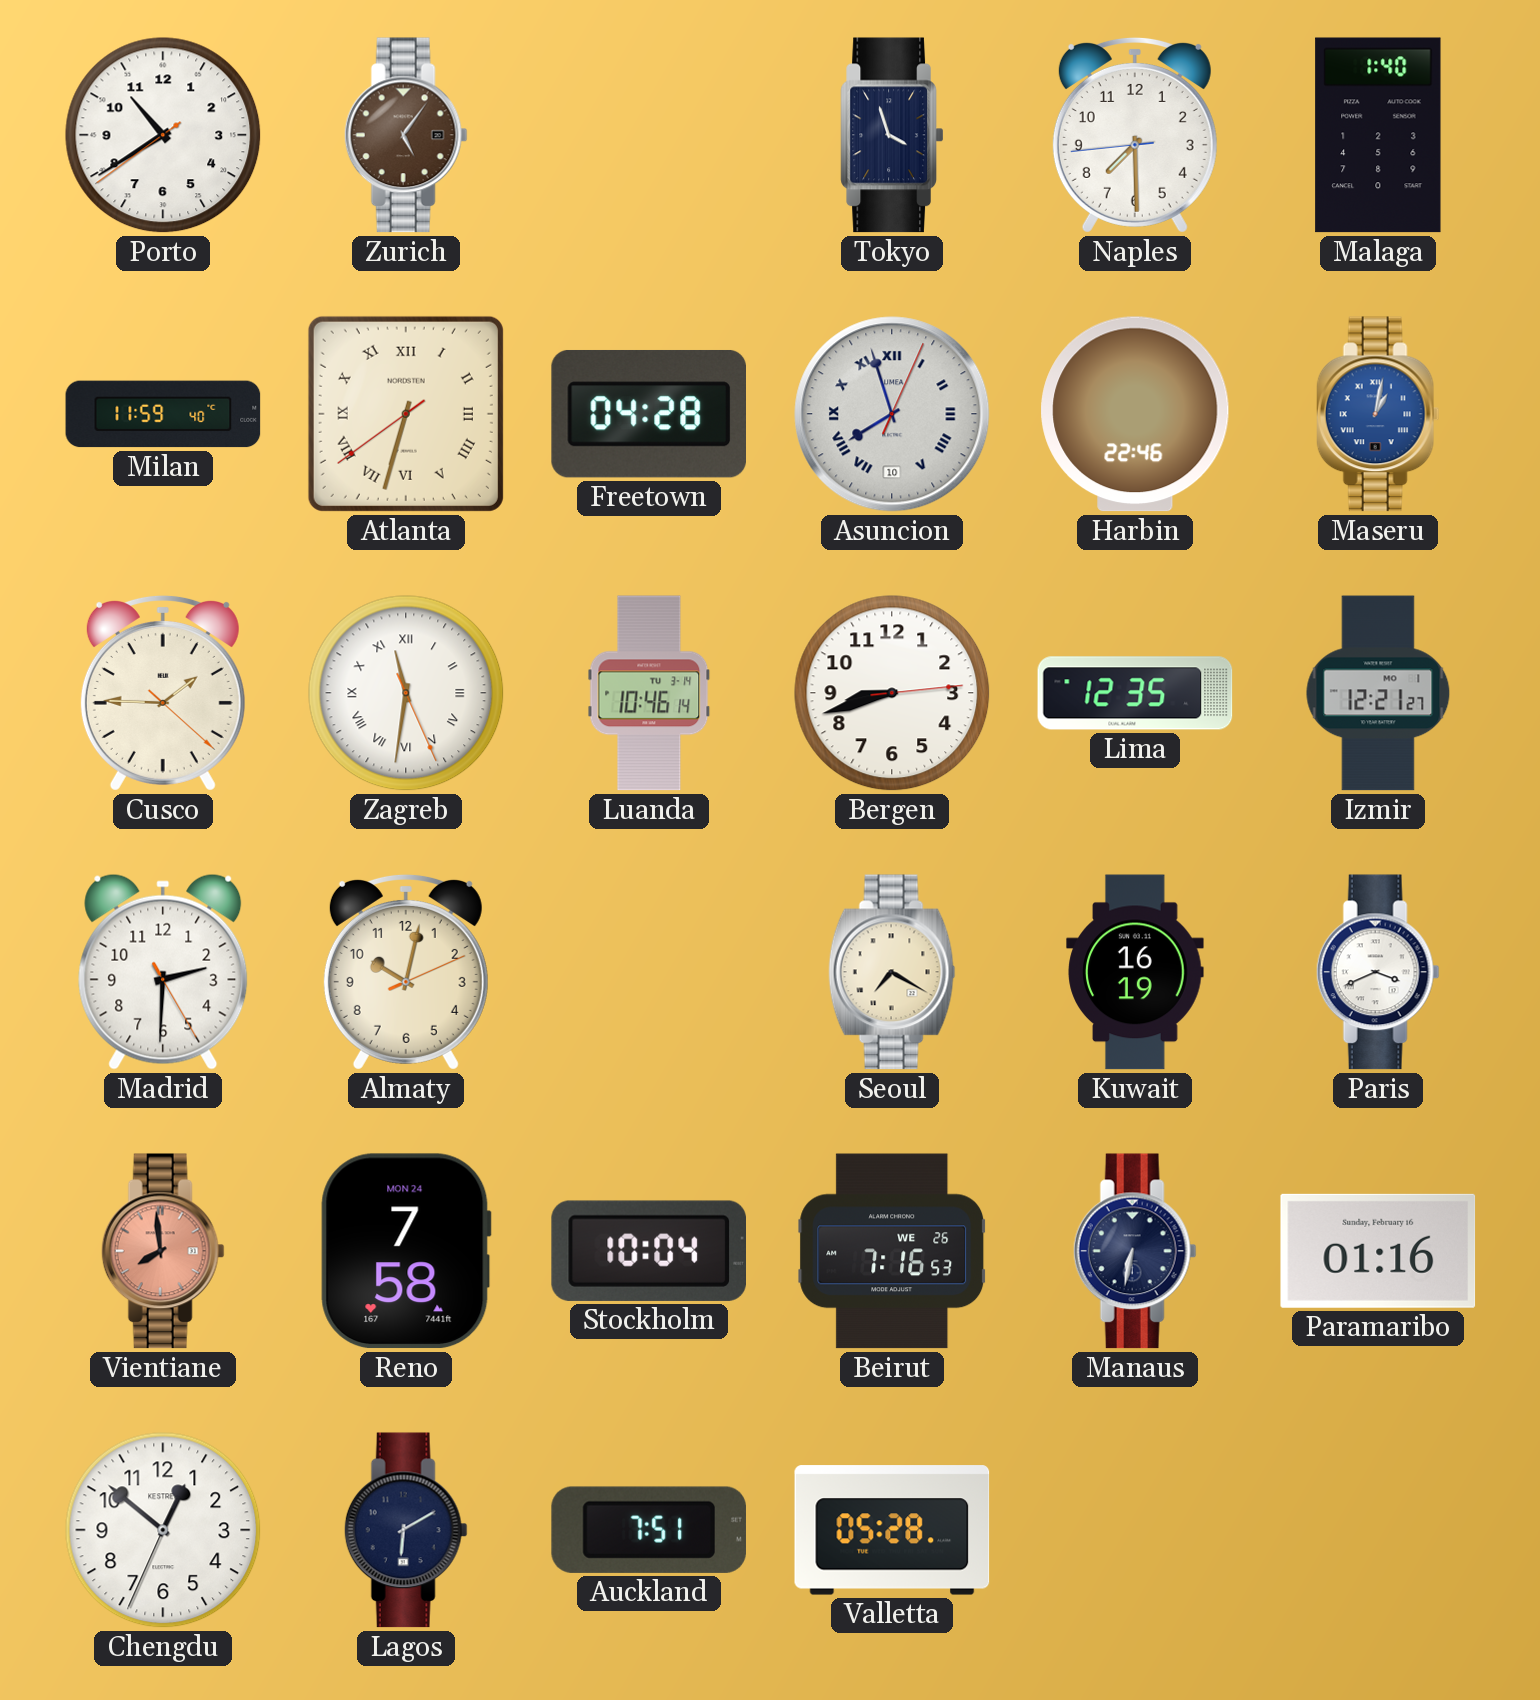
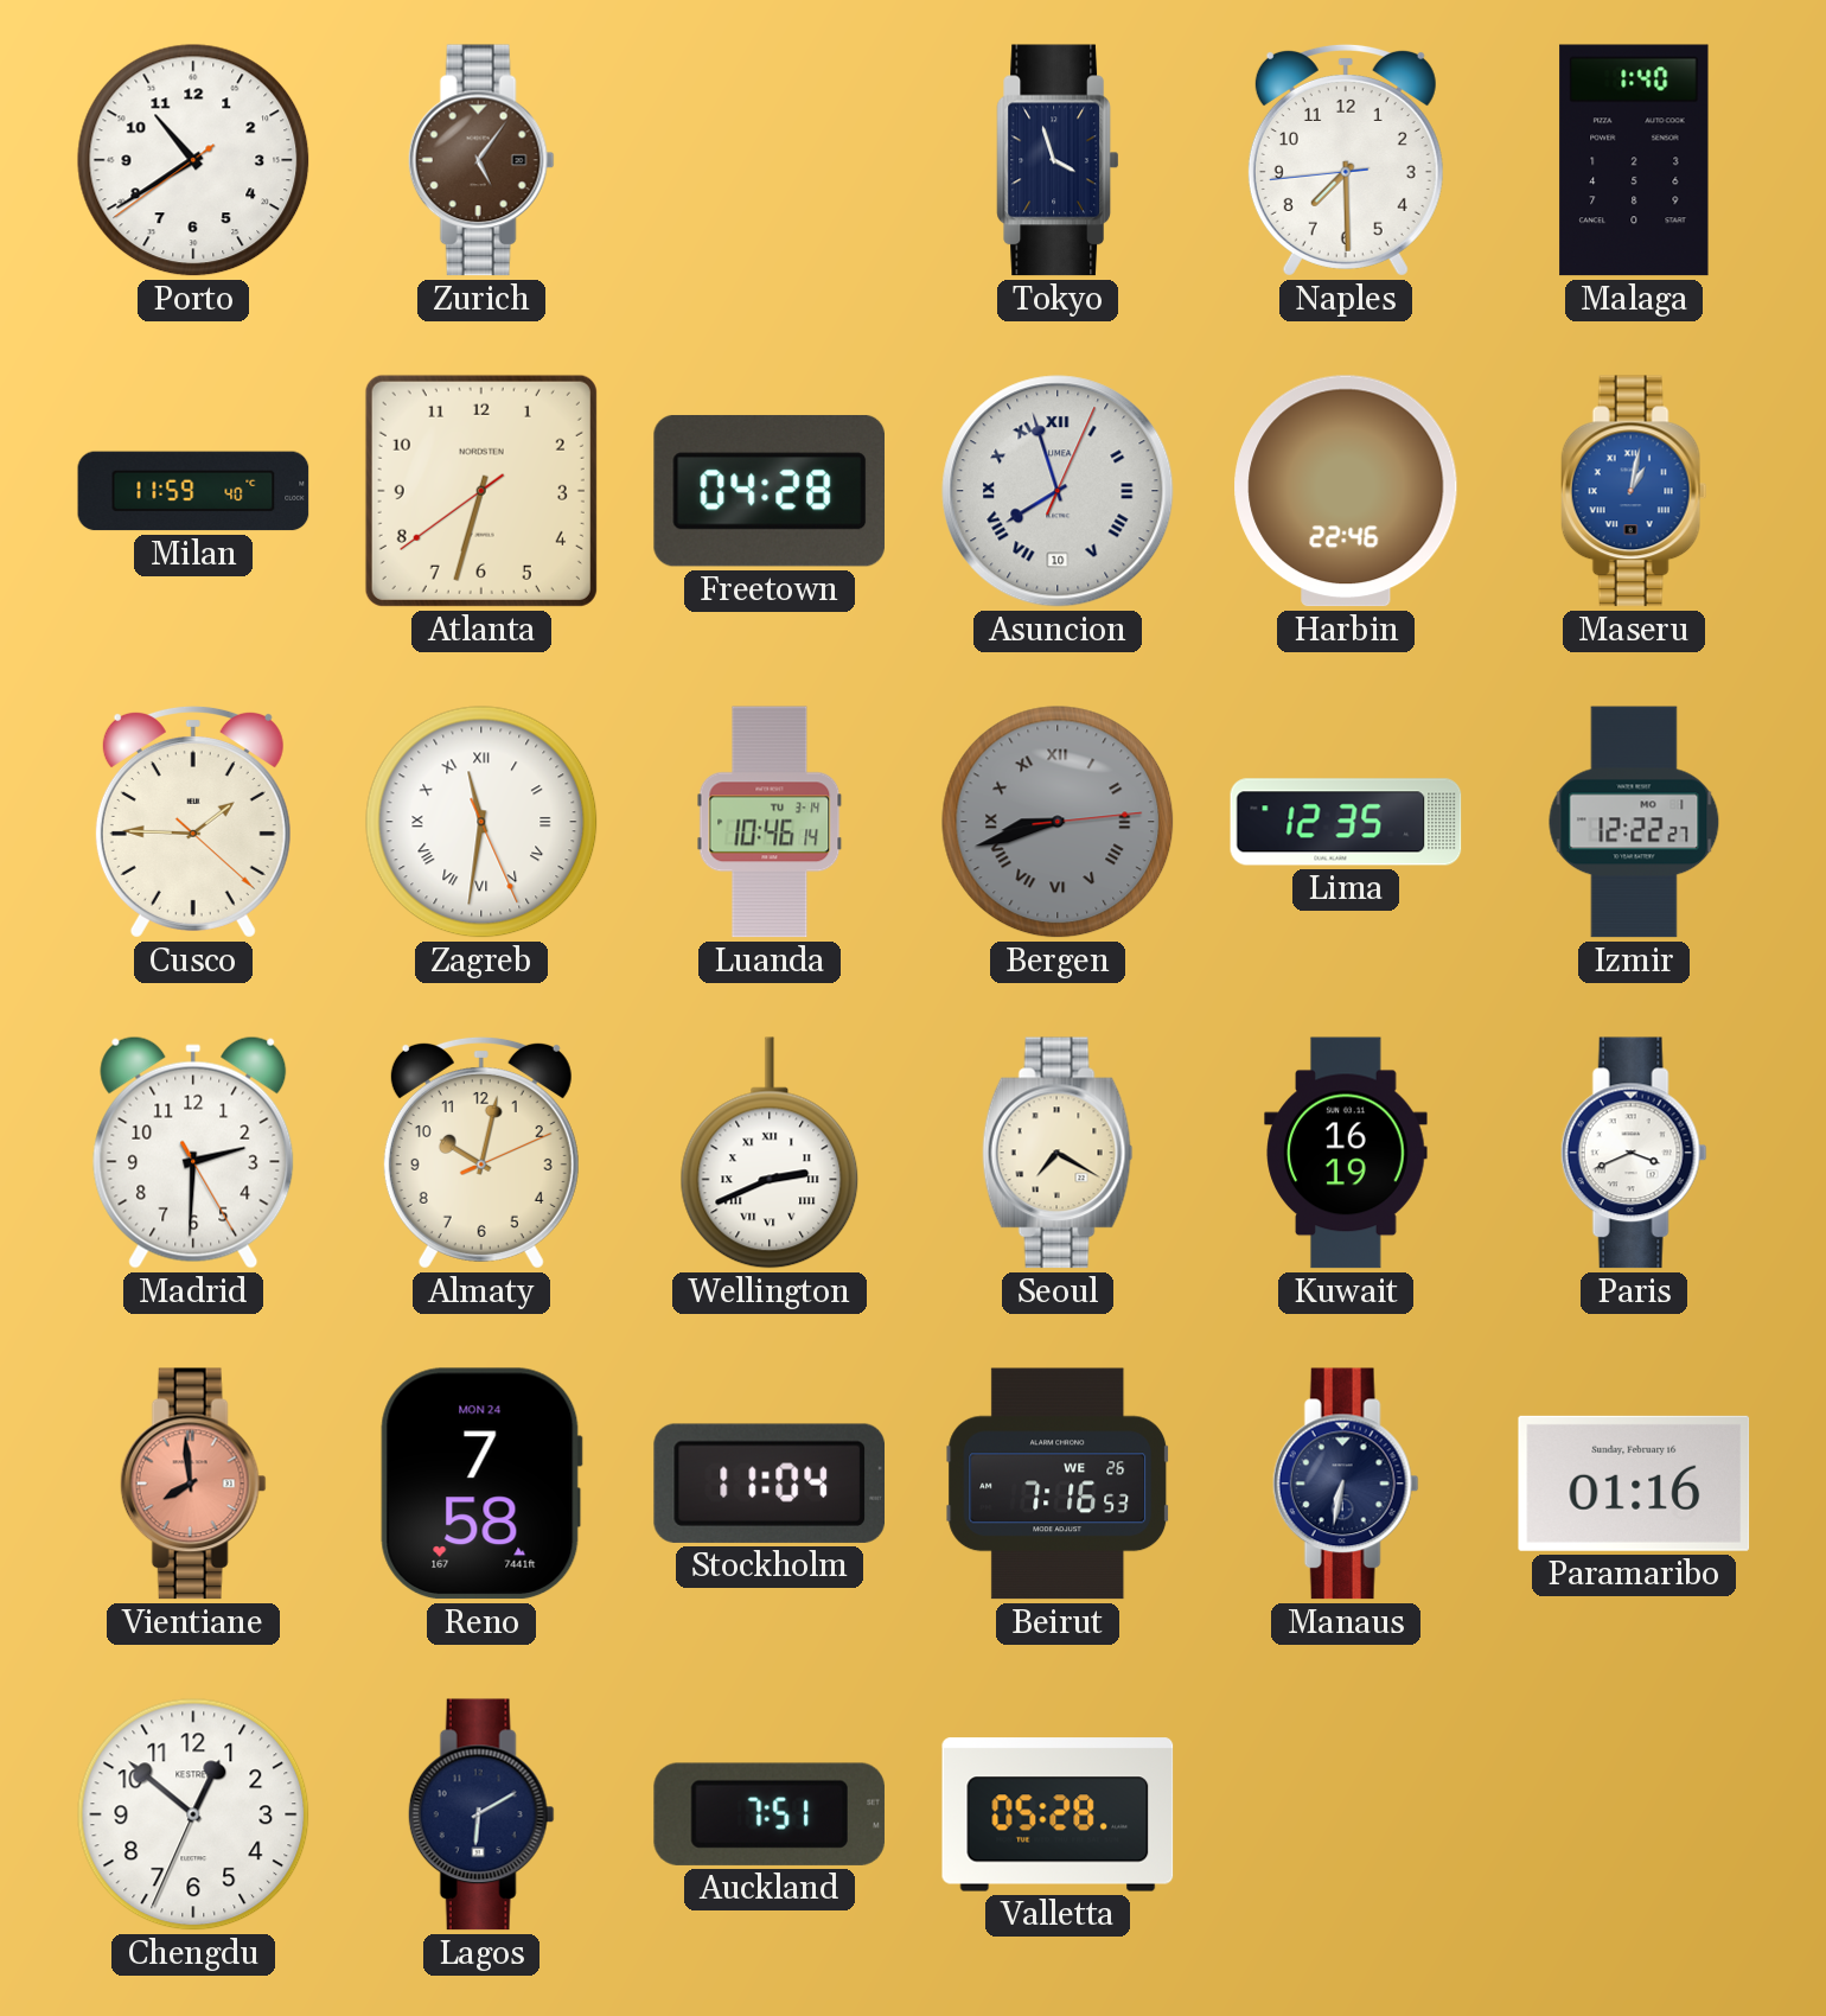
Atlanta numerals: Roman -> Arabic (481, 491)
Bergen dial: white -> grey (1058, 822)
Bergen numerals: Arabic -> Roman (1058, 822)
Izmir: 12:21 -> 12:22 (1634, 822)
Wellington: none -> 2:41 (770, 1153)
Stockholm: 10:04 -> 11:04 (768, 1484)
